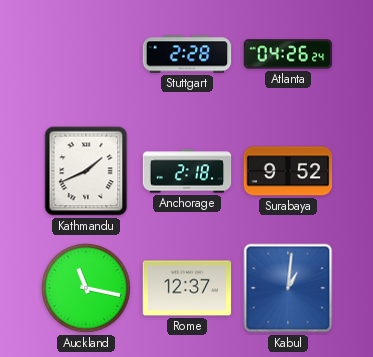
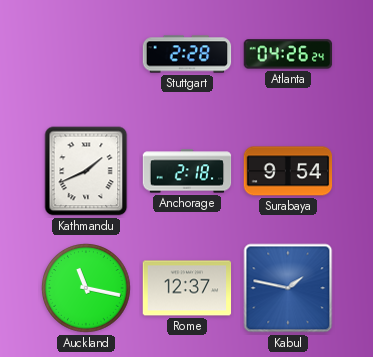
Surabaya: 9:52 -> 9:54 (288, 171)
Kabul: 1:01 -> 1:47 (288, 288)
